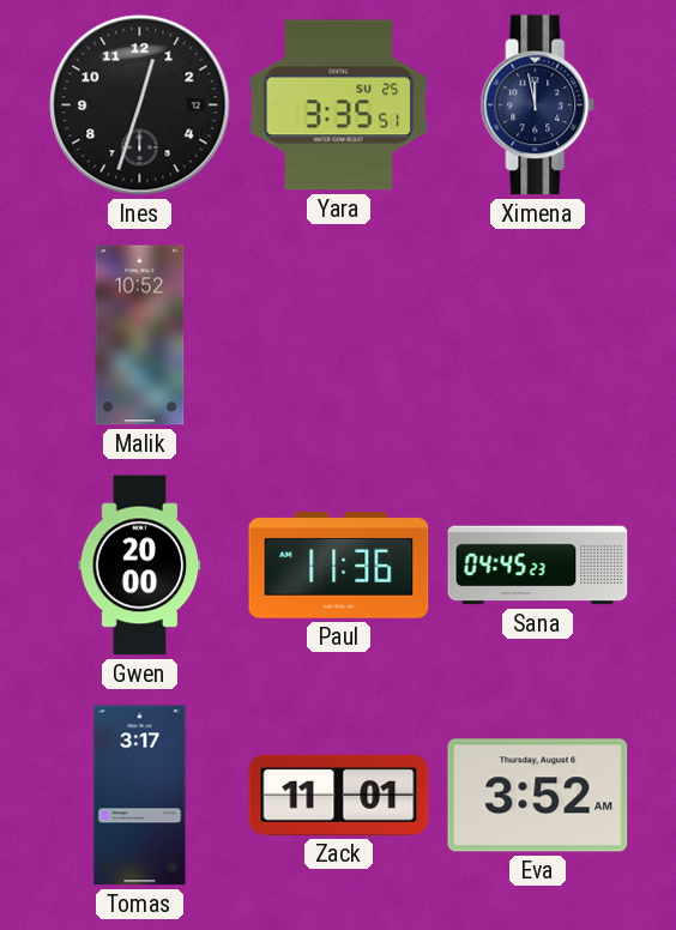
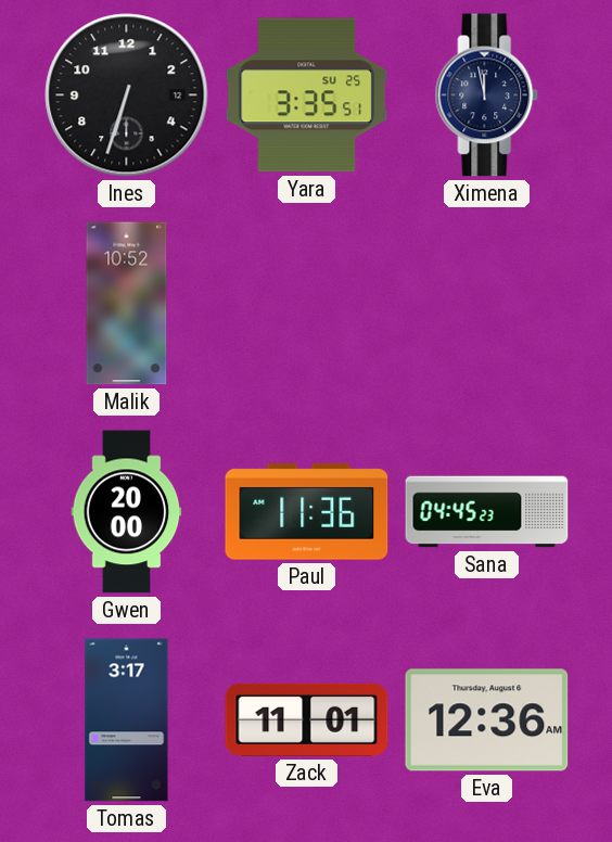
Ines: 12:33 -> 6:33 (127, 95)
Eva: 3:52 -> 12:36 (487, 720)
